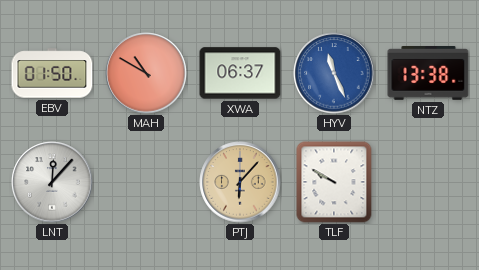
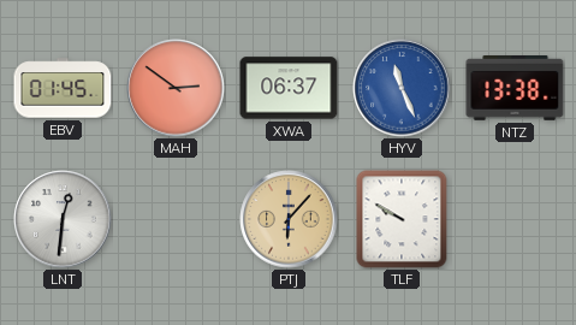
EBV: 01:50 -> 01:45 (63, 88)
MAH: 10:50 -> 2:51 (176, 88)
LNT: 12:07 -> 12:31 (63, 219)
